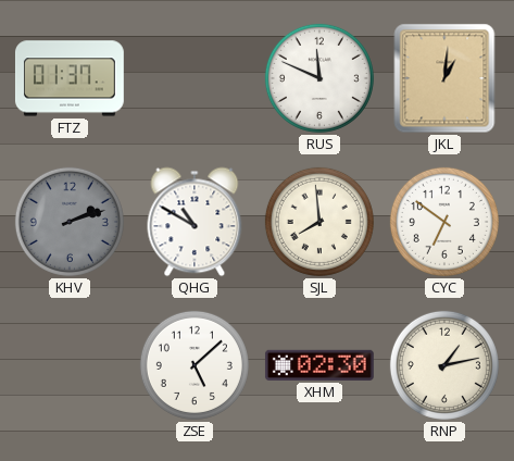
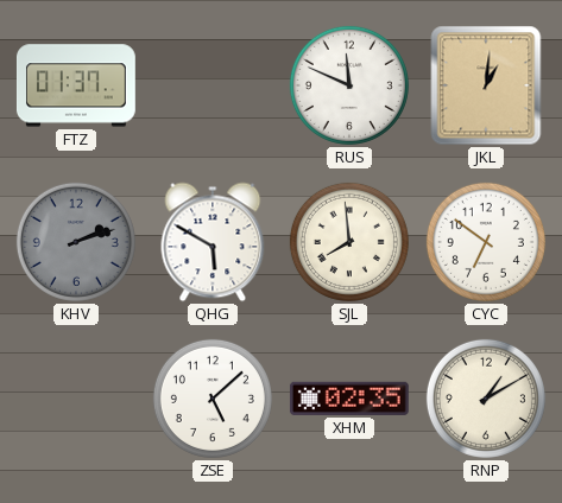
QHG: 10:50 -> 5:50 (213, 242)
XHM: 02:30 -> 02:35 (349, 399)
RNP: 1:13 -> 1:10 (486, 399)
